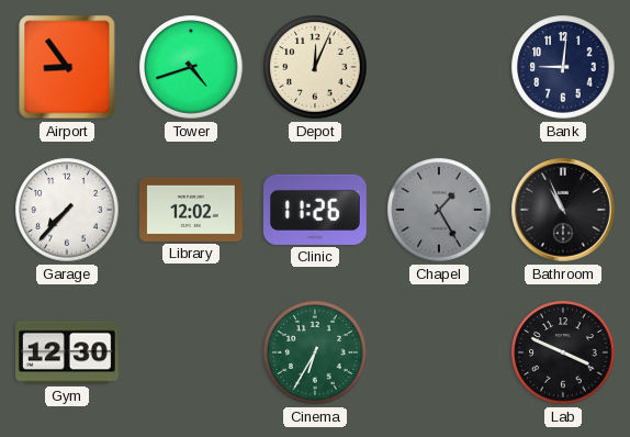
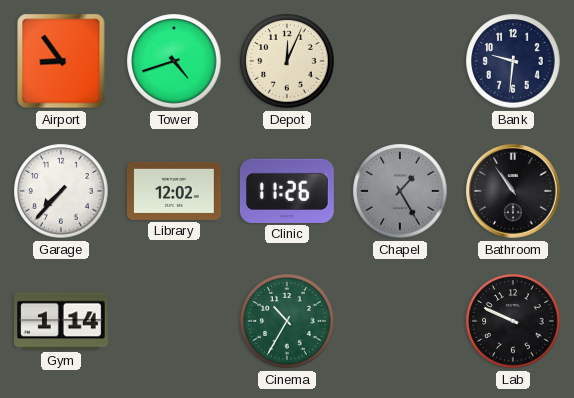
Bank: 9:01 -> 9:31 (513, 61)
Bathroom: 10:56 -> 10:54 (513, 191)
Gym: 12:30 -> 1:14 (62, 321)
Cinema: 6:35 -> 10:35 (287, 321)
Lab: 3:49 -> 9:49 (513, 321)
